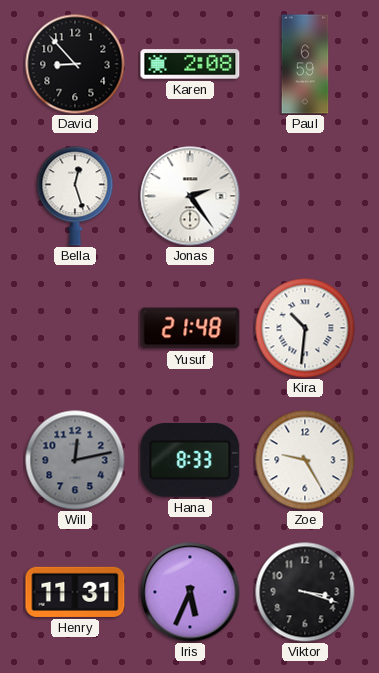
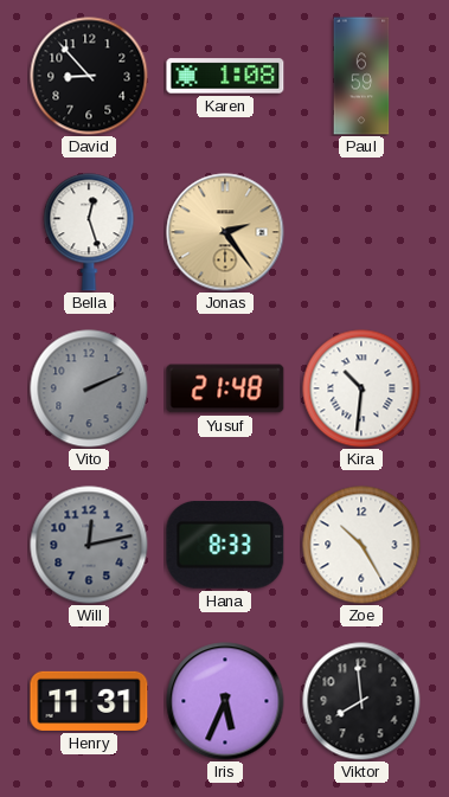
Karen: 2:08 -> 1:08 (225, 76)
Jonas dial: white -> champagne (225, 232)
Vito: none -> 2:11 (89, 388)
Zoe: 9:25 -> 10:25 (361, 545)
Viktor: 3:18 -> 7:59 (361, 701)
